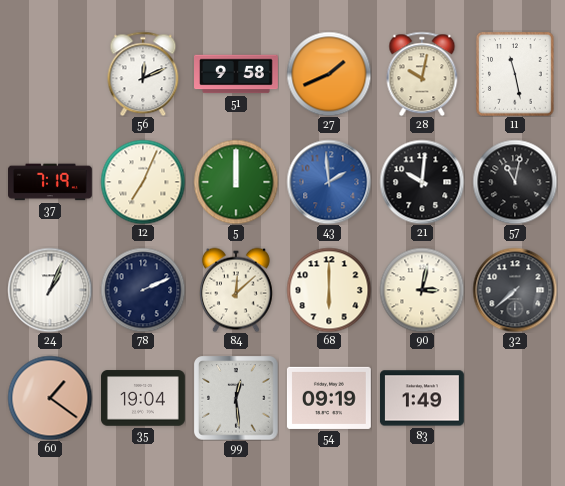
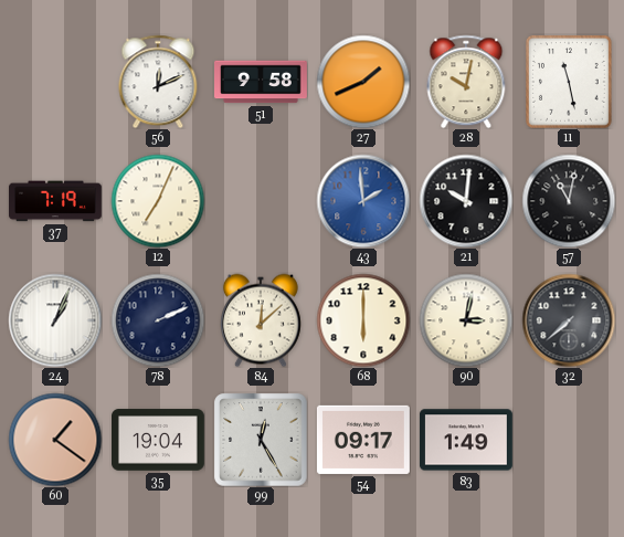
5: 12:00 -> none (236, 182)
99: 12:29 -> 12:25 (261, 440)
54: 09:19 -> 09:17 (363, 440)
